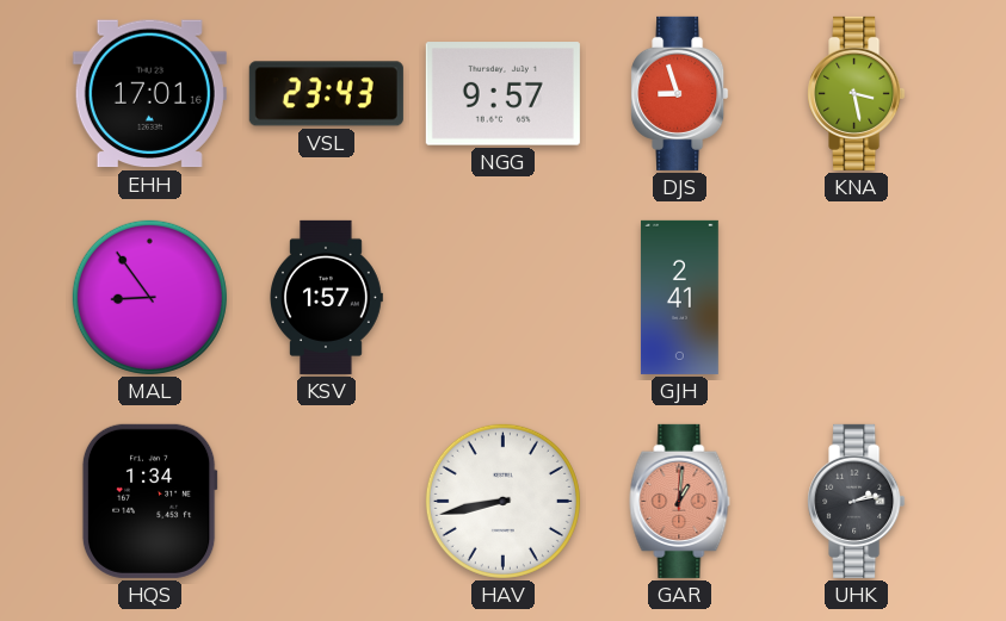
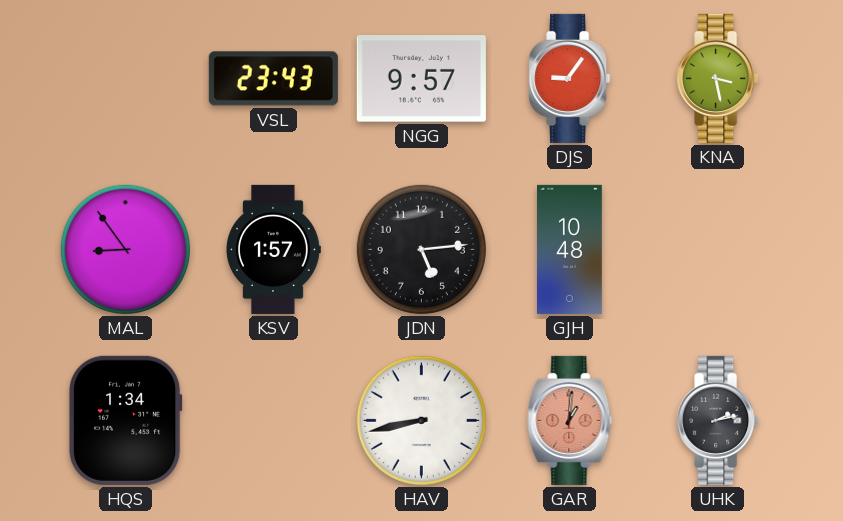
EHH: 17:01 -> none (149, 94)
DJS: 8:57 -> 9:06 (570, 78)
JDN: none -> 5:14 (421, 249)
GJH: 2:41 -> 10:48 (569, 249)
